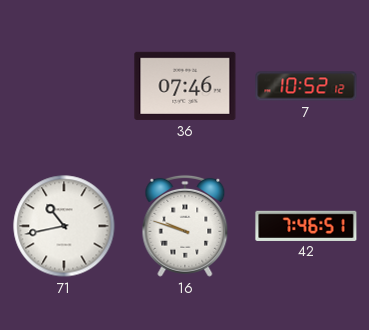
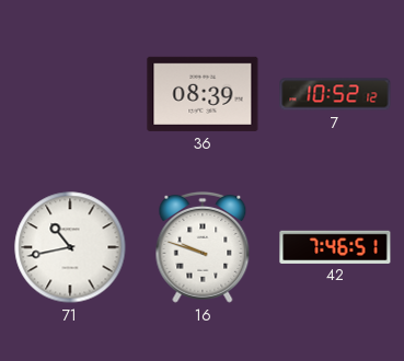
36: 07:46 -> 08:39 (203, 94)
